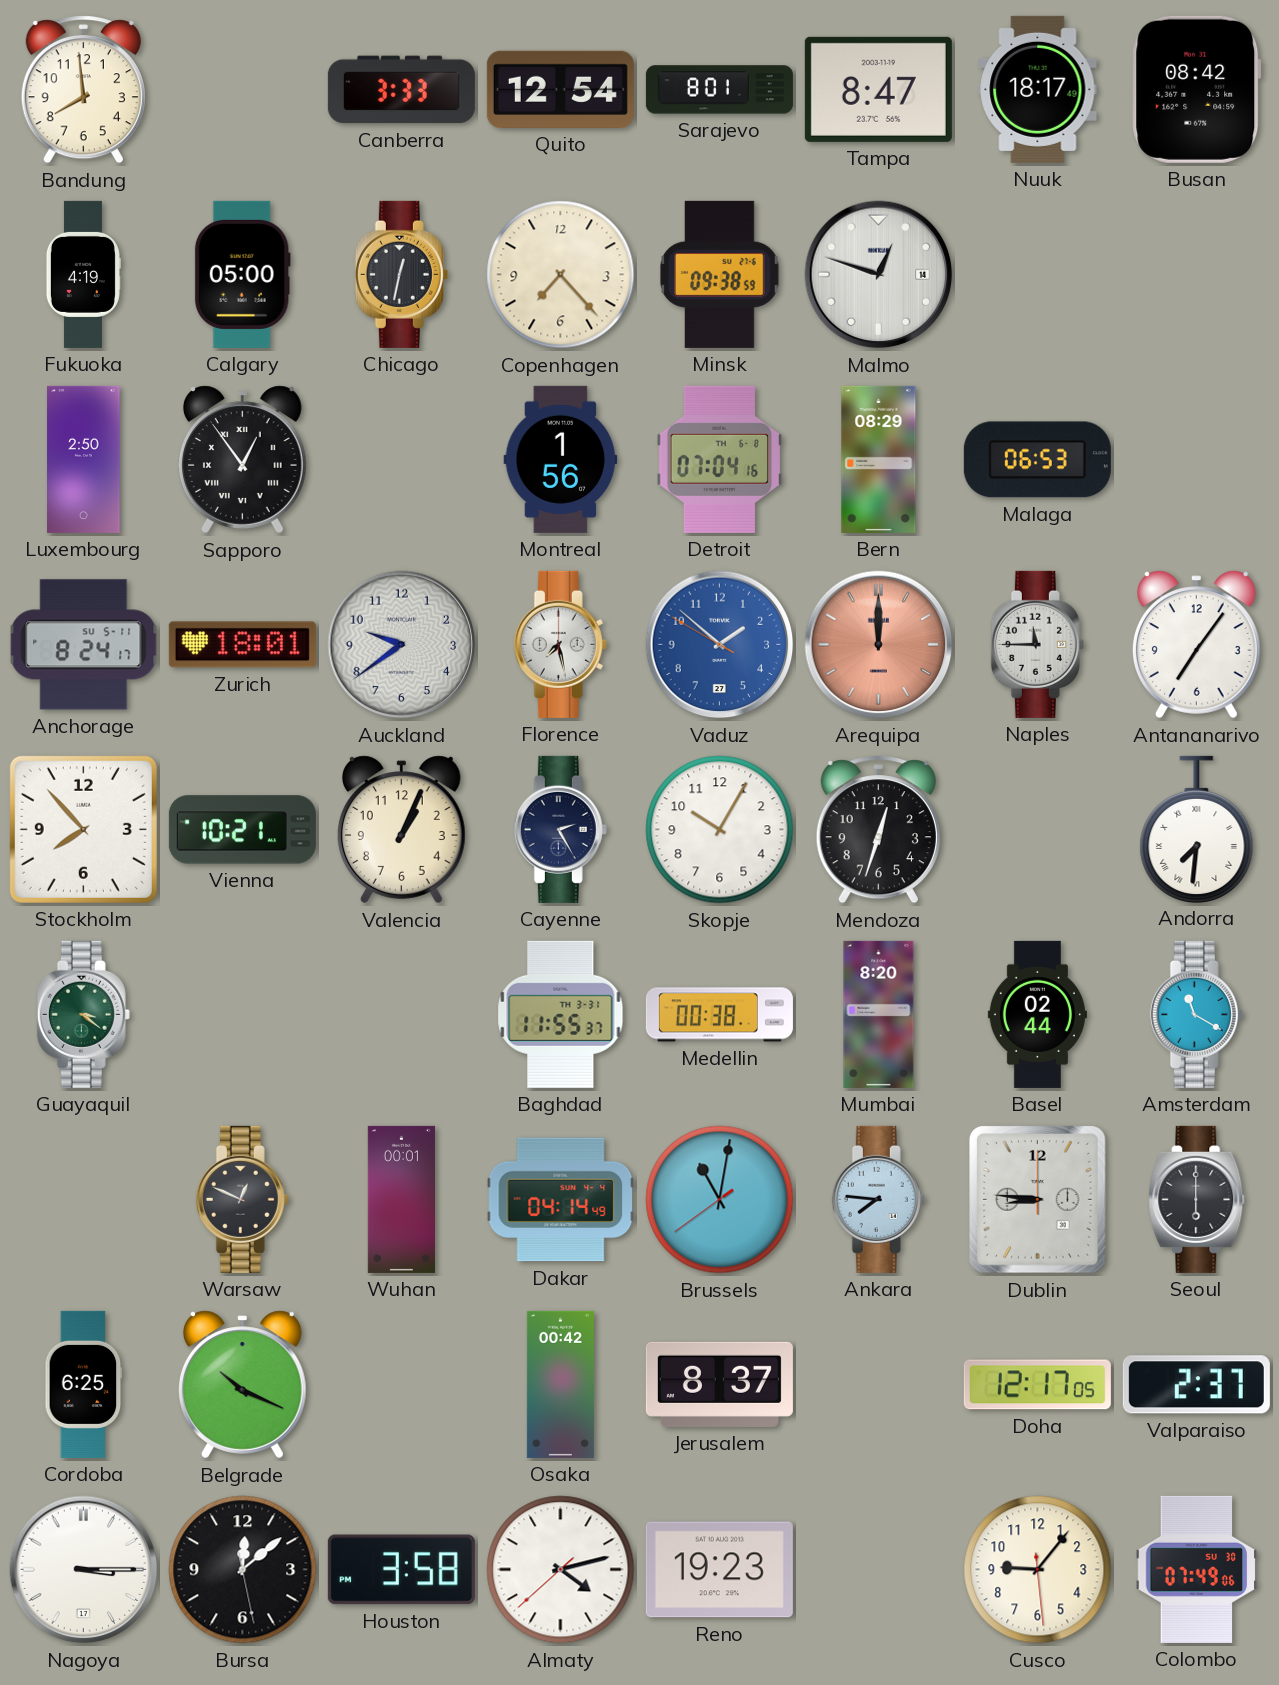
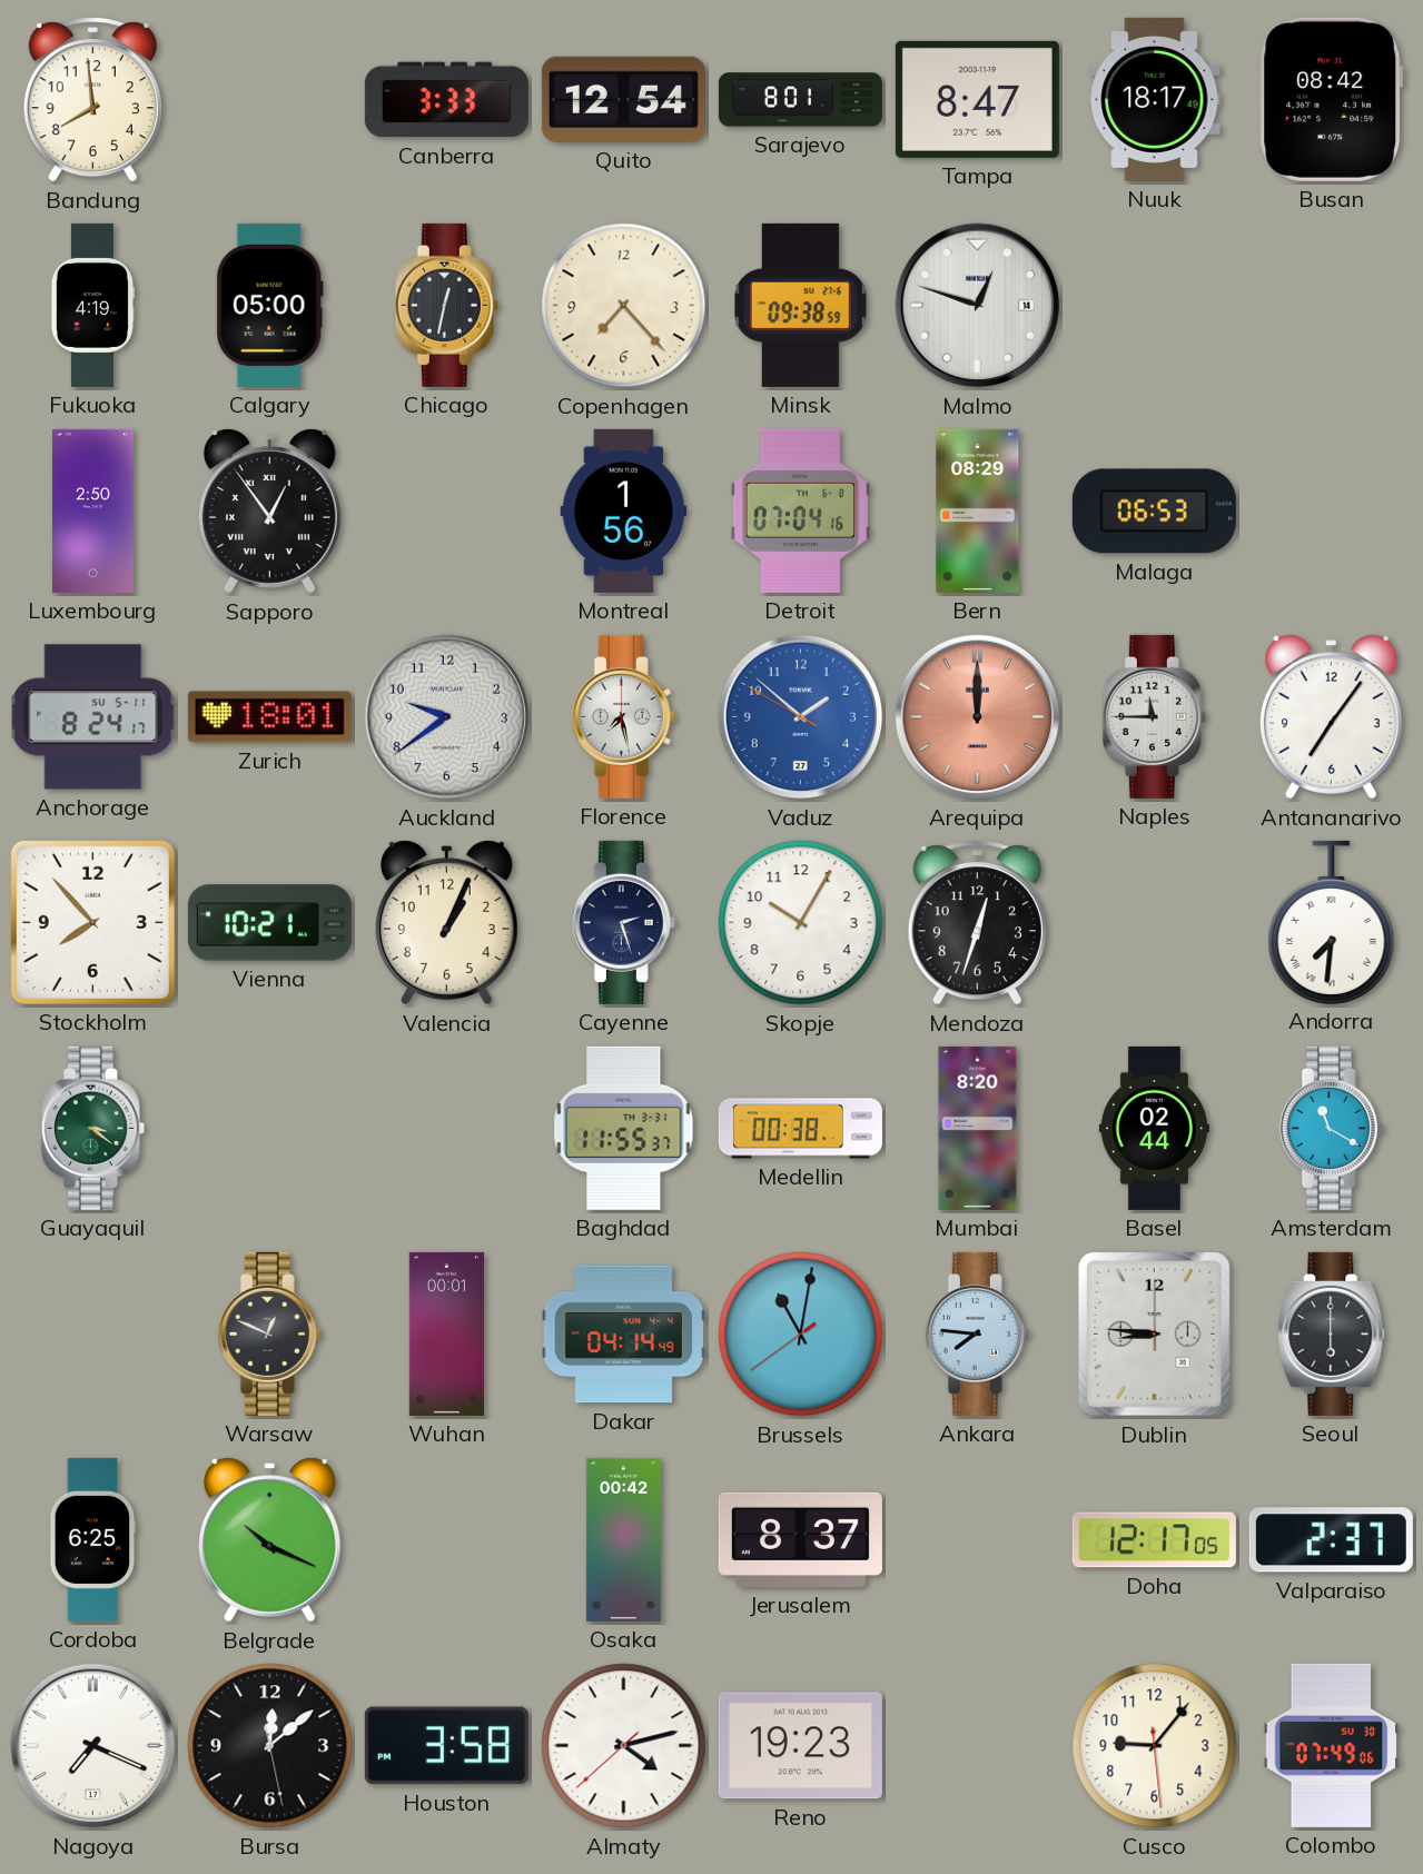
Cayenne: 2:25 -> 2:27 (623, 922)
Nagoya: 3:15 -> 7:19 (93, 1746)
